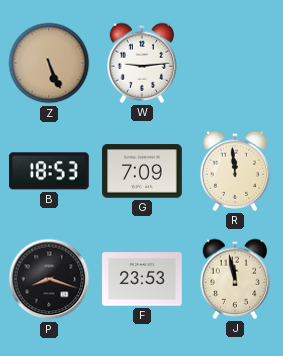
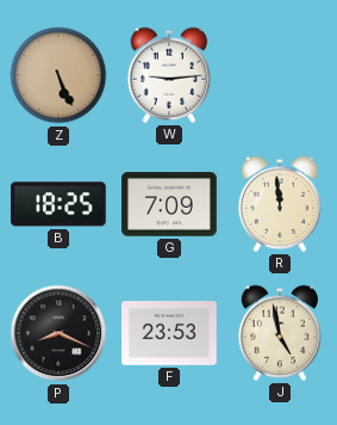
B: 18:53 -> 18:25 (58, 204)
P: 8:18 -> 8:19 (58, 333)
J: 11:58 -> 4:58 (280, 333)
